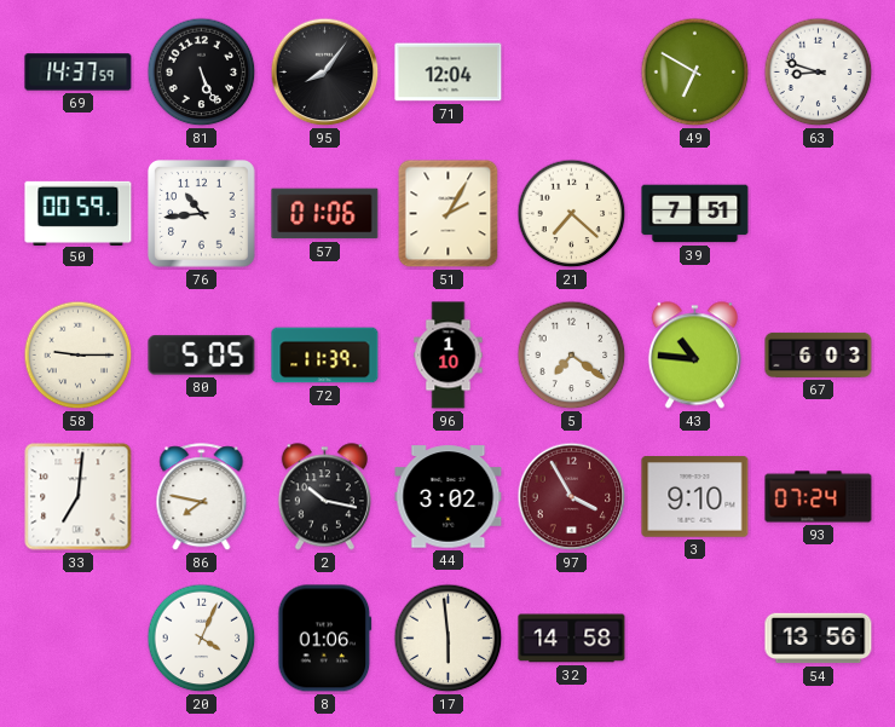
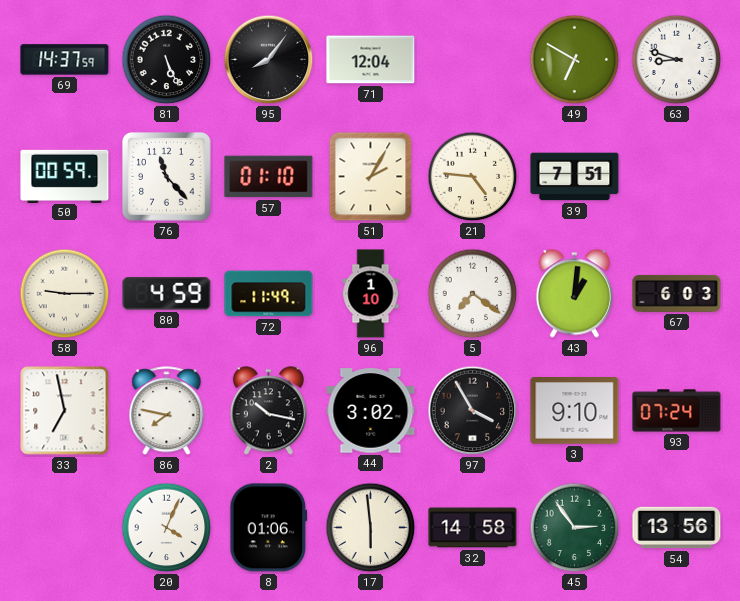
76: 10:44 -> 11:23 (167, 177)
57: 01:06 -> 01:10 (269, 177)
21: 7:22 -> 4:46 (473, 177)
80: 5:05 -> 4:59 (167, 294)
72: 11:39 -> 11:49 (269, 294)
43: 10:46 -> 1:01 (574, 294)
33: 7:01 -> 6:58 (65, 411)
97 dial: burgundy -> black (473, 411)
45: none -> 2:54 (575, 528)
